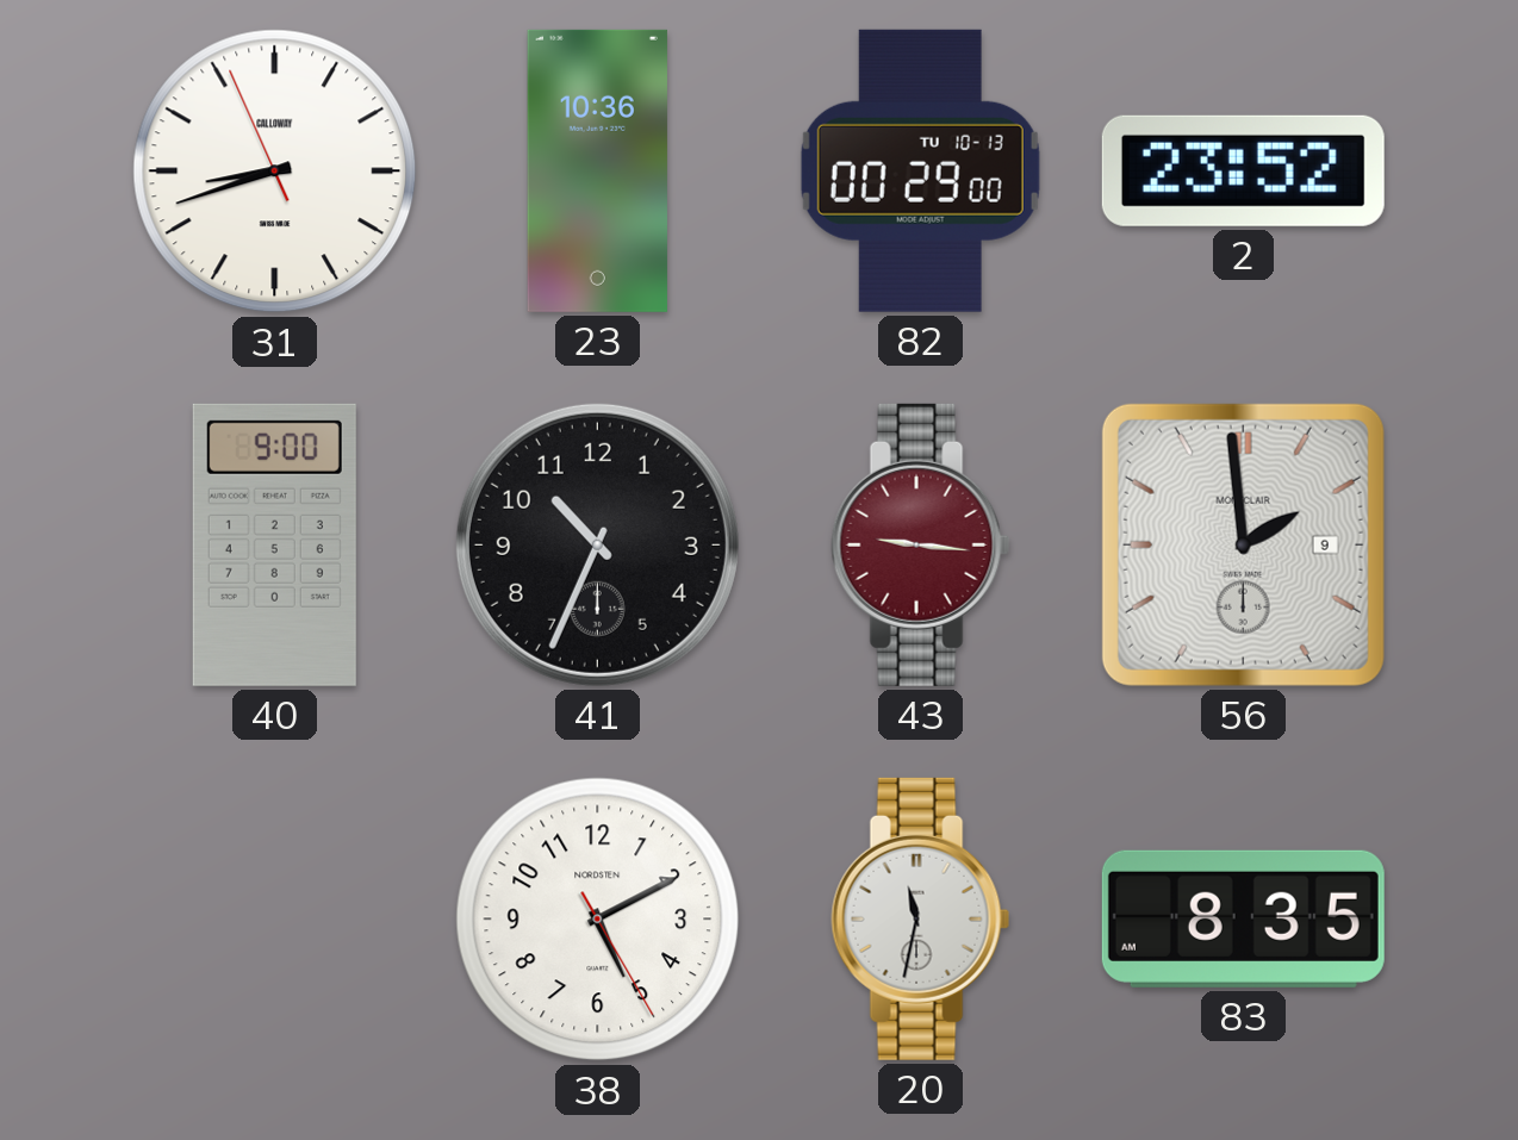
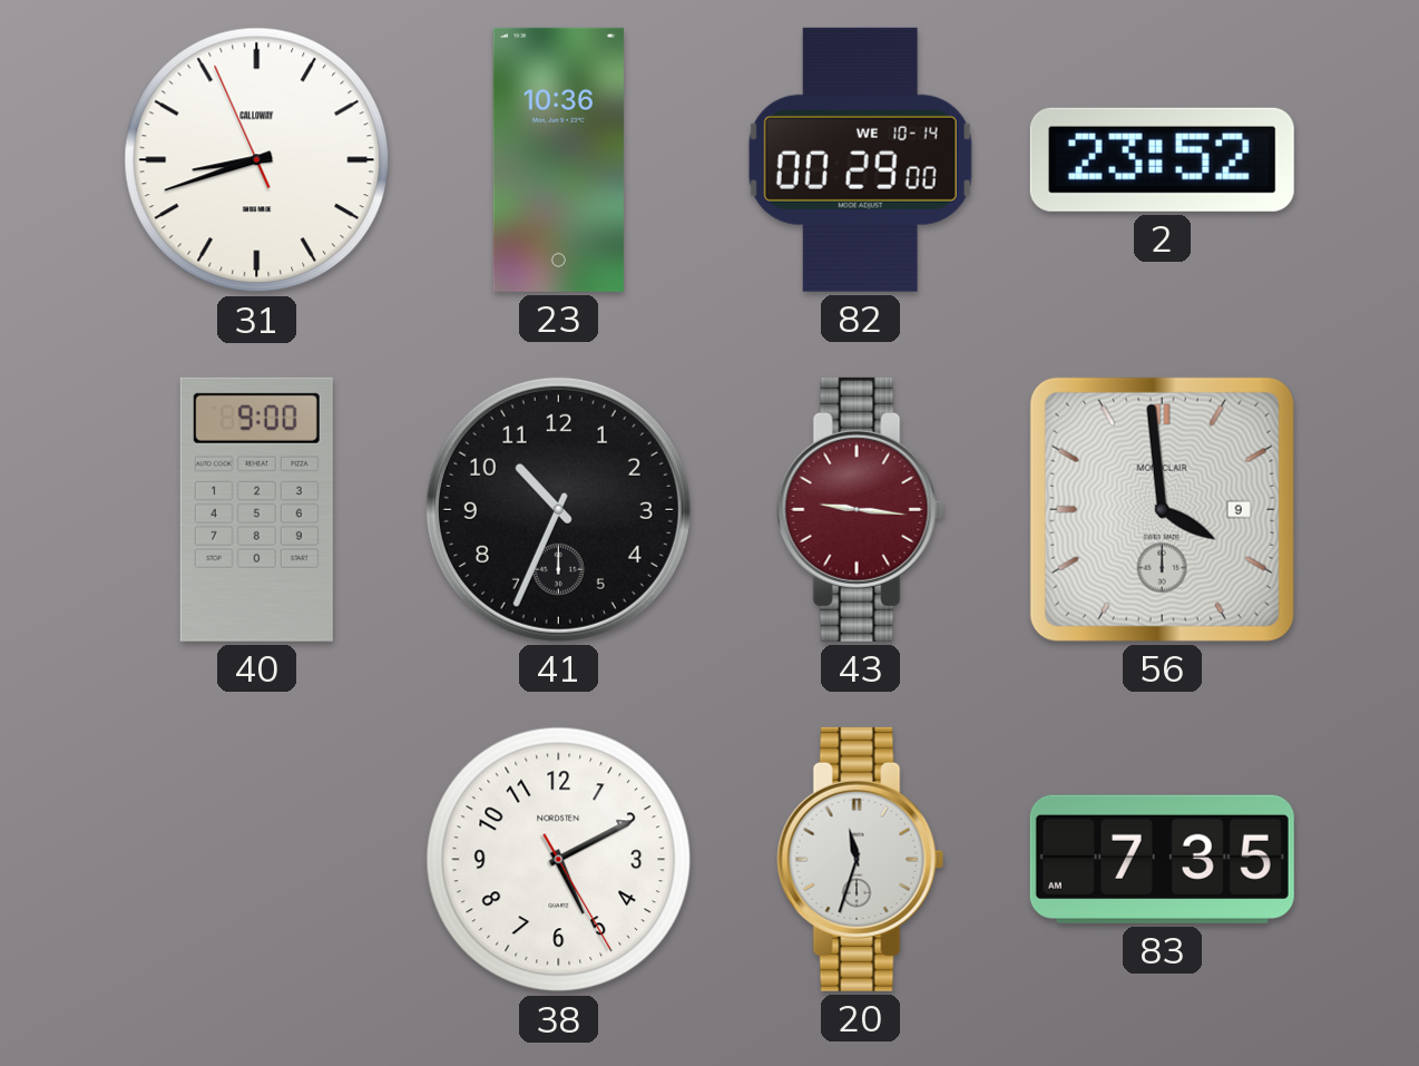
82 date: TU 10-13 -> WE 10-14 (860, 159)
56: 1:59 -> 3:59 (1162, 509)
20: 11:32 -> 11:33 (861, 859)
83: 8:35 -> 7:35 (1162, 859)
